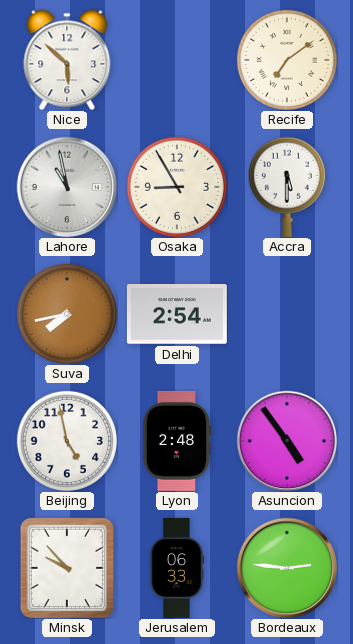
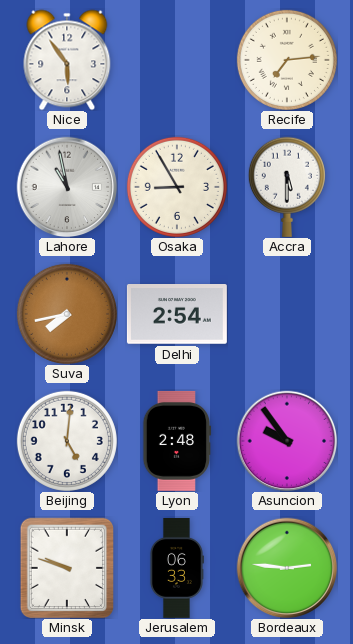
Nice: 5:52 -> 5:54 (67, 60)
Recife: 7:09 -> 7:14 (287, 60)
Beijing: 4:58 -> 5:01 (67, 441)
Asuncion: 4:54 -> 9:54 (287, 441)
Minsk: 9:53 -> 9:48 (67, 568)
